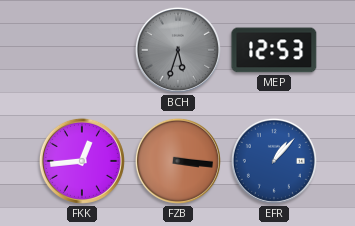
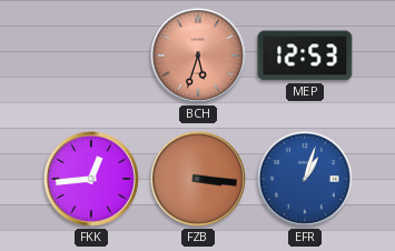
BCH dial: grey -> salmon (198, 56)
EFR: 1:07 -> 1:03 (305, 179)
